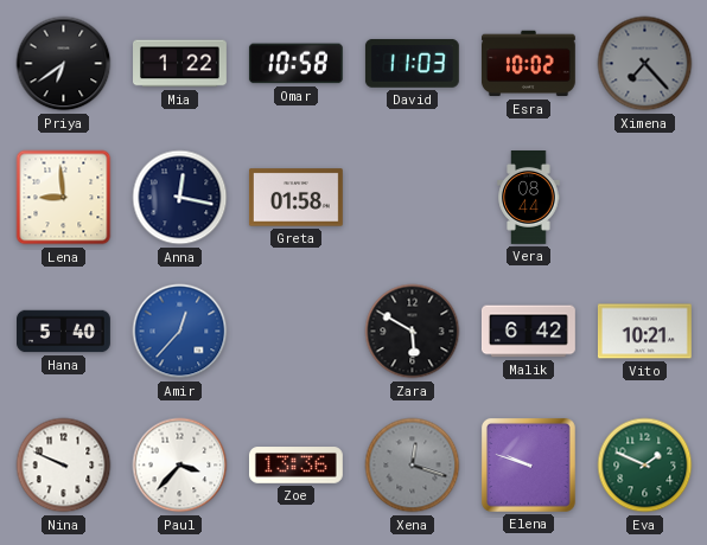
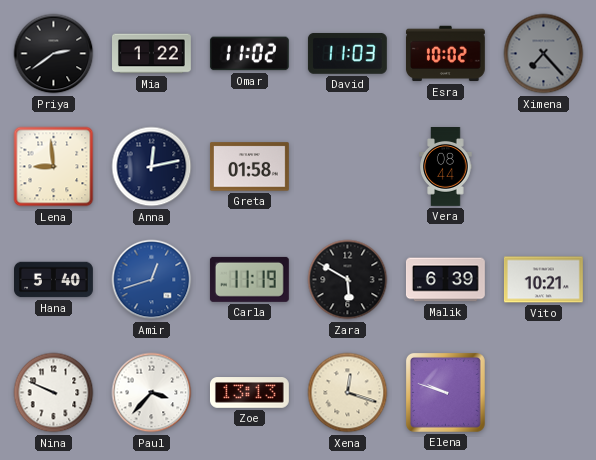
Priya: 6:39 -> 2:39 (54, 54)
Omar: 10:58 -> 11:02 (249, 54)
Anna: 12:17 -> 12:13 (152, 167)
Amir: 12:37 -> 12:42 (152, 280)
Carla: none -> 11:19 (249, 279)
Malik: 6:42 -> 6:39 (445, 280)
Zoe: 13:36 -> 13:13 (249, 393)
Xena dial: grey -> cream (348, 393)
Eva: 1:49 -> none (645, 466)
